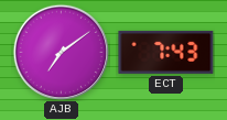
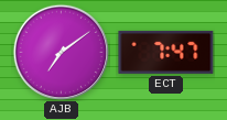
ECT: 7:43 -> 7:47 (166, 52)
